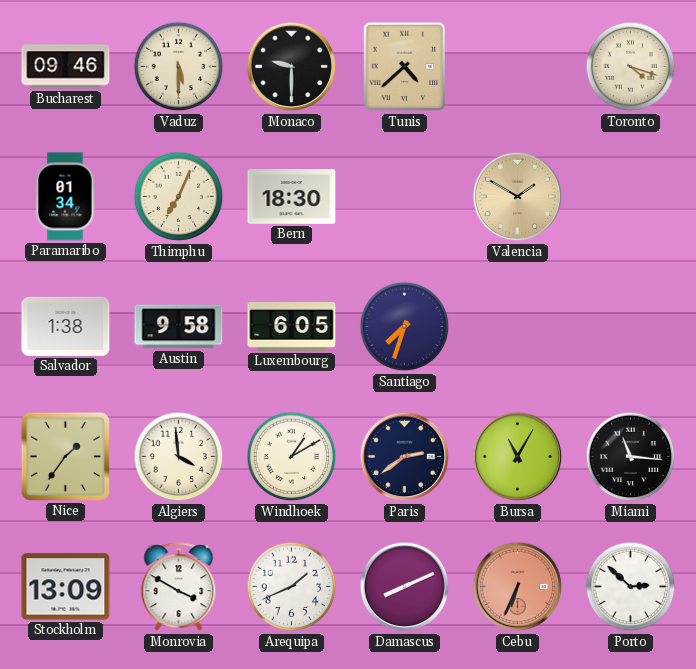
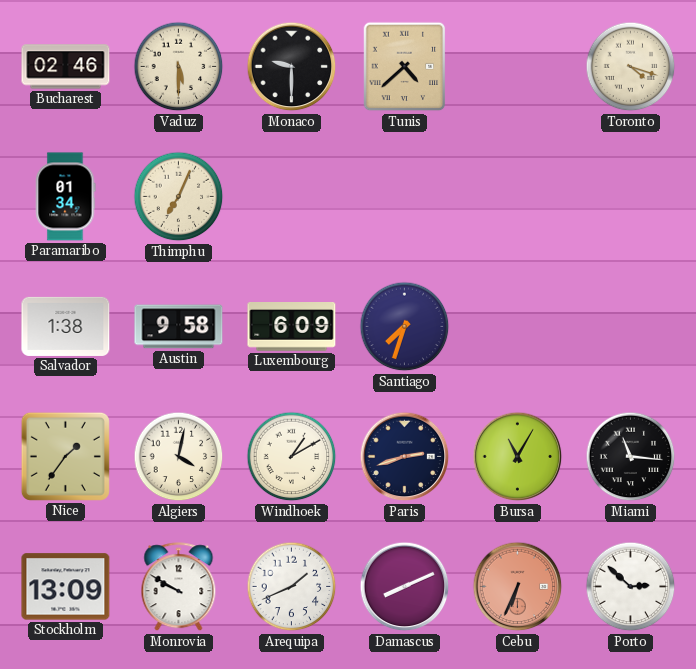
Bucharest: 09:46 -> 02:46 (66, 67)
Bern: 18:30 -> none (292, 197)
Valencia: 1:50 -> none (518, 197)
Luxembourg: 6:05 -> 6:09 (292, 327)
Algiers: 3:59 -> 4:02 (179, 457)
Paris: 2:39 -> 2:42 (405, 457)
Monrovia: 3:50 -> 9:50 (179, 587)
